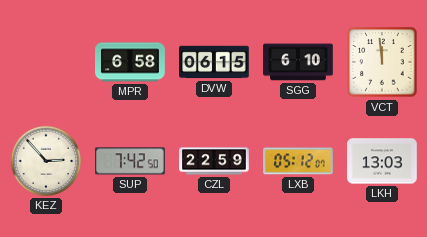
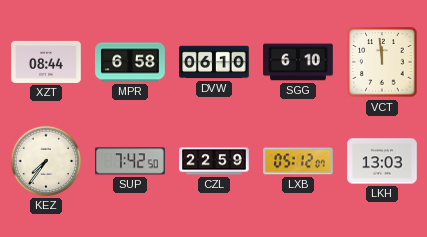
XZT: none -> 08:44 (46, 62)
DVW: 06:15 -> 06:10 (214, 62)
KEZ: 2:53 -> 7:36 (45, 161)
